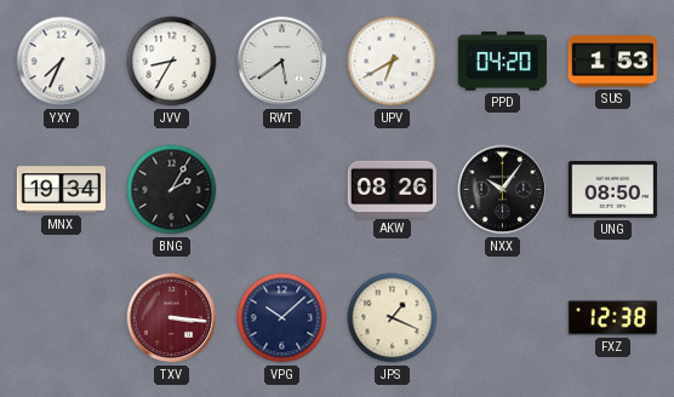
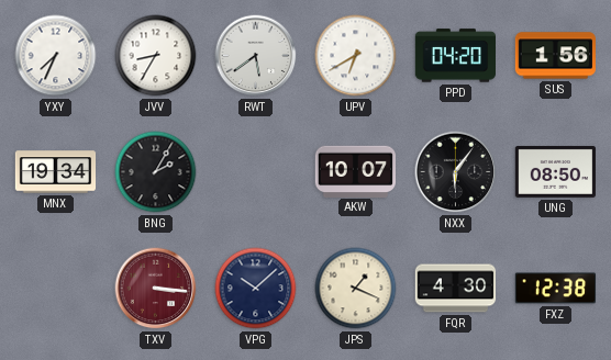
SUS: 1:53 -> 1:56 (556, 56)
AKW: 08:26 -> 10:07 (355, 171)
NXX: 10:06 -> 6:06 (456, 172)
FQR: none -> 4:30 (456, 289)
